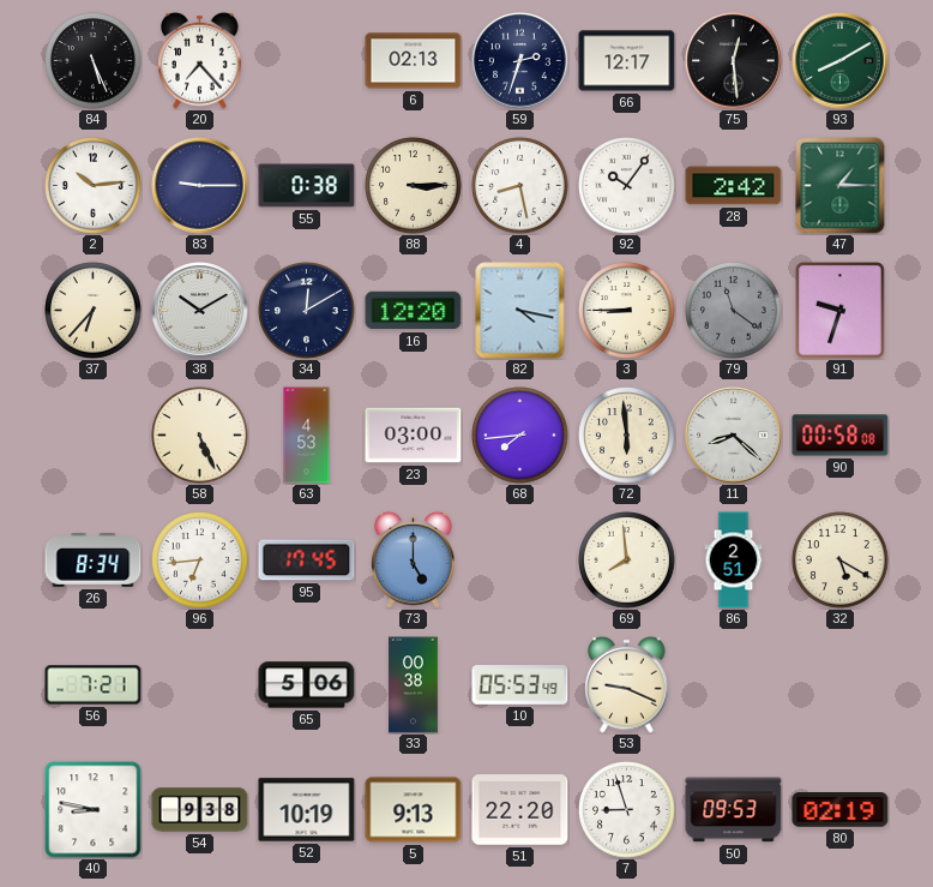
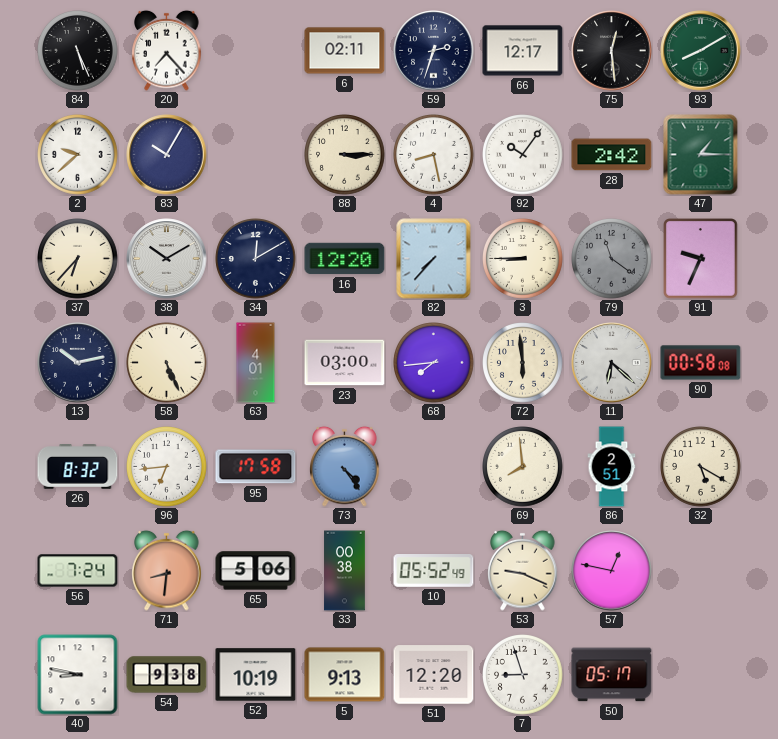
6: 02:13 -> 02:11 (345, 51)
2: 10:14 -> 9:38 (78, 155)
83: 9:15 -> 10:05 (167, 155)
55: 0:38 -> none (307, 186)
82: 4:17 -> 7:37 (434, 259)
91: 9:33 -> 9:34 (701, 259)
13: none -> 10:13 (78, 363)
63: 4:53 -> 4:01 (256, 363)
11: 8:22 -> 6:22 (612, 363)
26: 8:34 -> 8:32 (78, 467)
95: 17:45 -> 17:58 (256, 467)
73: 5:00 -> 4:24 (345, 466)
56: 7:21 -> 7:24 (78, 571)
71: none -> 8:31 (167, 570)
10: 05:53 -> 05:52 (434, 571)
57: none -> 12:47 (612, 571)
51: 22:20 -> 12:20 (434, 675)
50: 09:53 -> 05:17 (612, 675)
80: 02:19 -> none (841, 810)
